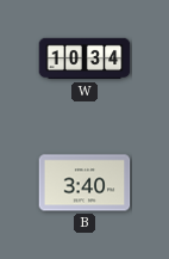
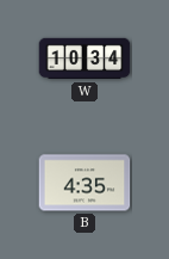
B: 3:40 -> 4:35 (84, 183)
